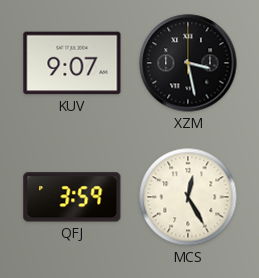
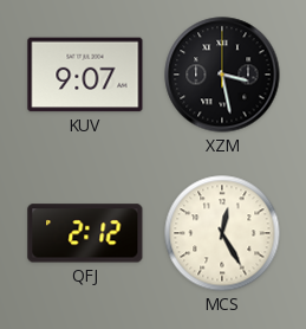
QFJ: 3:59 -> 2:12 (85, 233)
